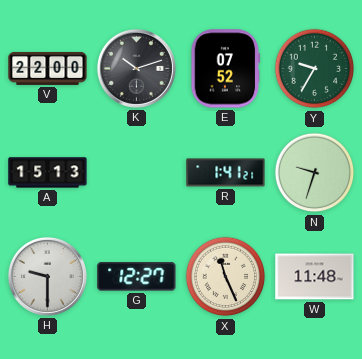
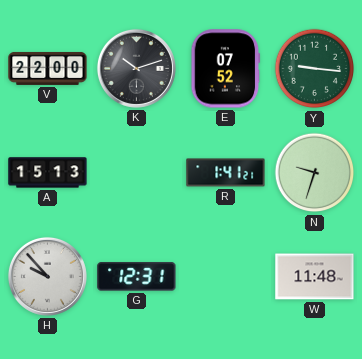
Y: 9:35 -> 9:16 (315, 69)
H: 9:30 -> 9:53 (47, 276)
G: 12:27 -> 12:31 (137, 277)
X: 11:26 -> none (226, 277)
